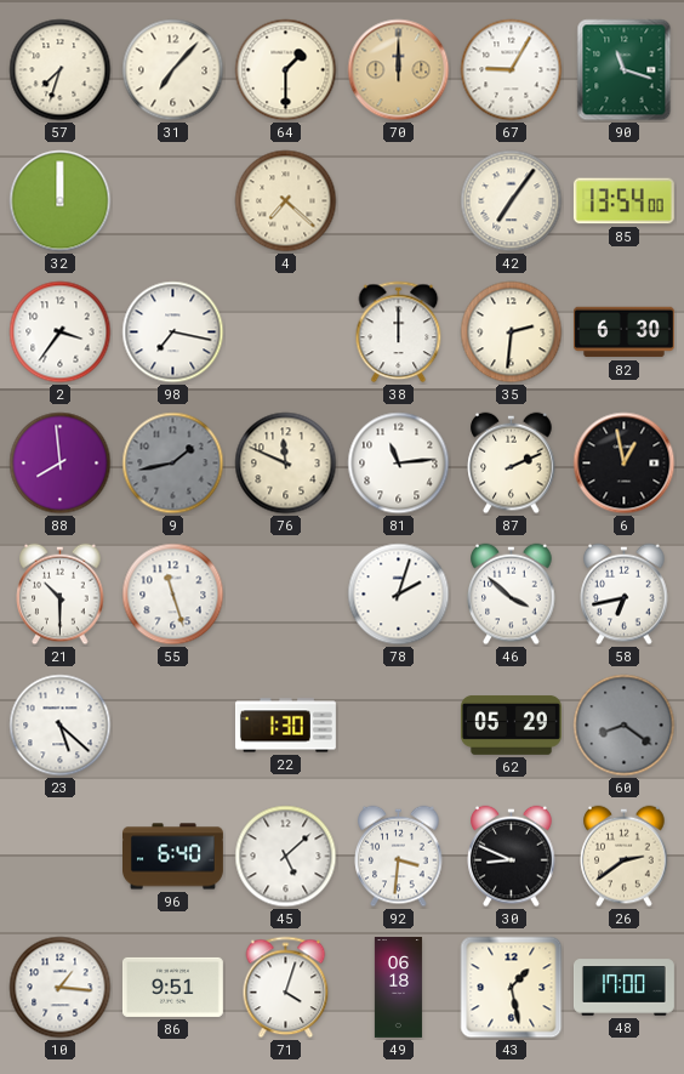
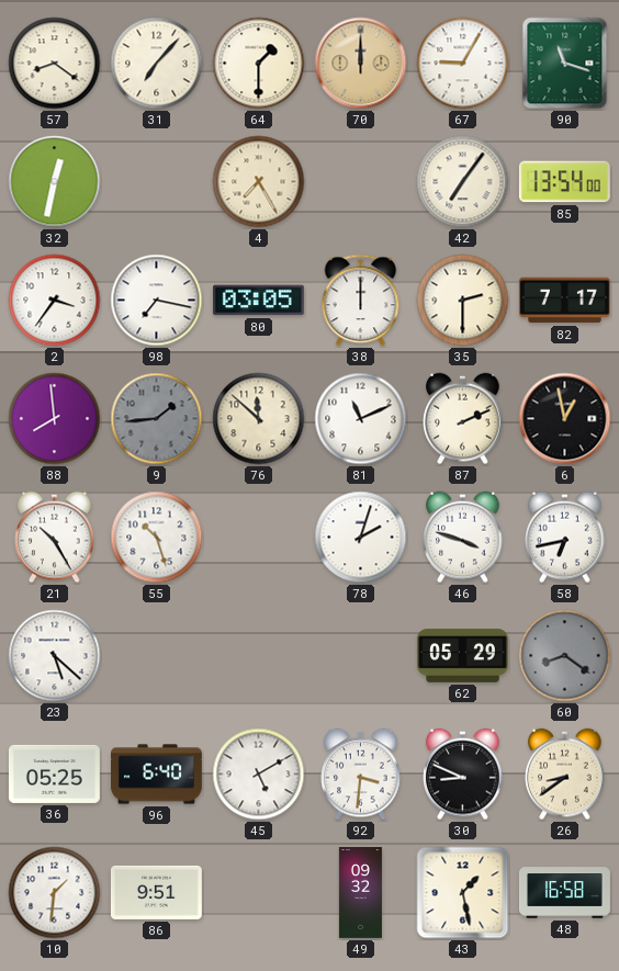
57: 7:33 -> 8:21 (55, 64)
32: 12:00 -> 12:32 (55, 182)
4: 7:22 -> 7:25 (259, 182)
80: none -> 03:05 (258, 301)
35: 2:31 -> 2:30 (463, 301)
82: 6:30 -> 7:17 (564, 301)
9: 1:43 -> 1:44 (157, 419)
76: 11:49 -> 11:52 (259, 419)
81: 11:14 -> 11:11 (361, 419)
21: 10:30 -> 10:25 (55, 538)
55: 11:27 -> 10:27 (157, 538)
46: 3:52 -> 3:48 (463, 538)
22: 1:30 -> none (286, 726)
36: none -> 05:25 (54, 774)
45: 5:08 -> 5:10 (259, 775)
26: 2:39 -> 8:39 (565, 775)
10: 1:16 -> 1:31 (55, 893)
71: 4:03 -> none (286, 988)
49: 06:18 -> 09:32 (360, 893)
48: 17:00 -> 16:58 (565, 893)
